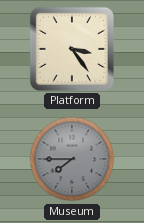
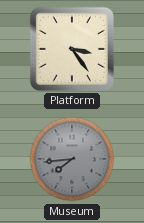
Museum: 7:45 -> 7:44 (72, 159)
